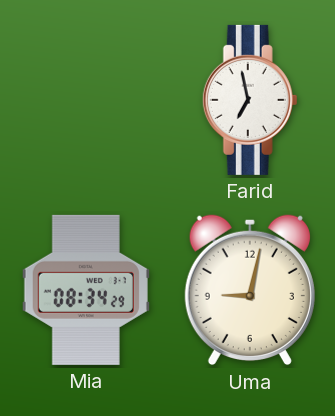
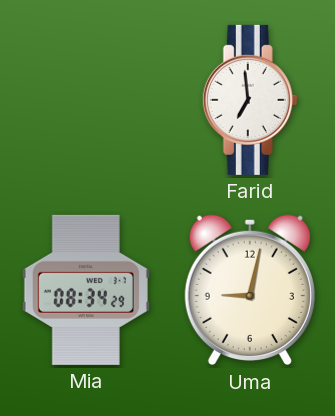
Farid: 6:58 -> 6:59 (250, 100)
